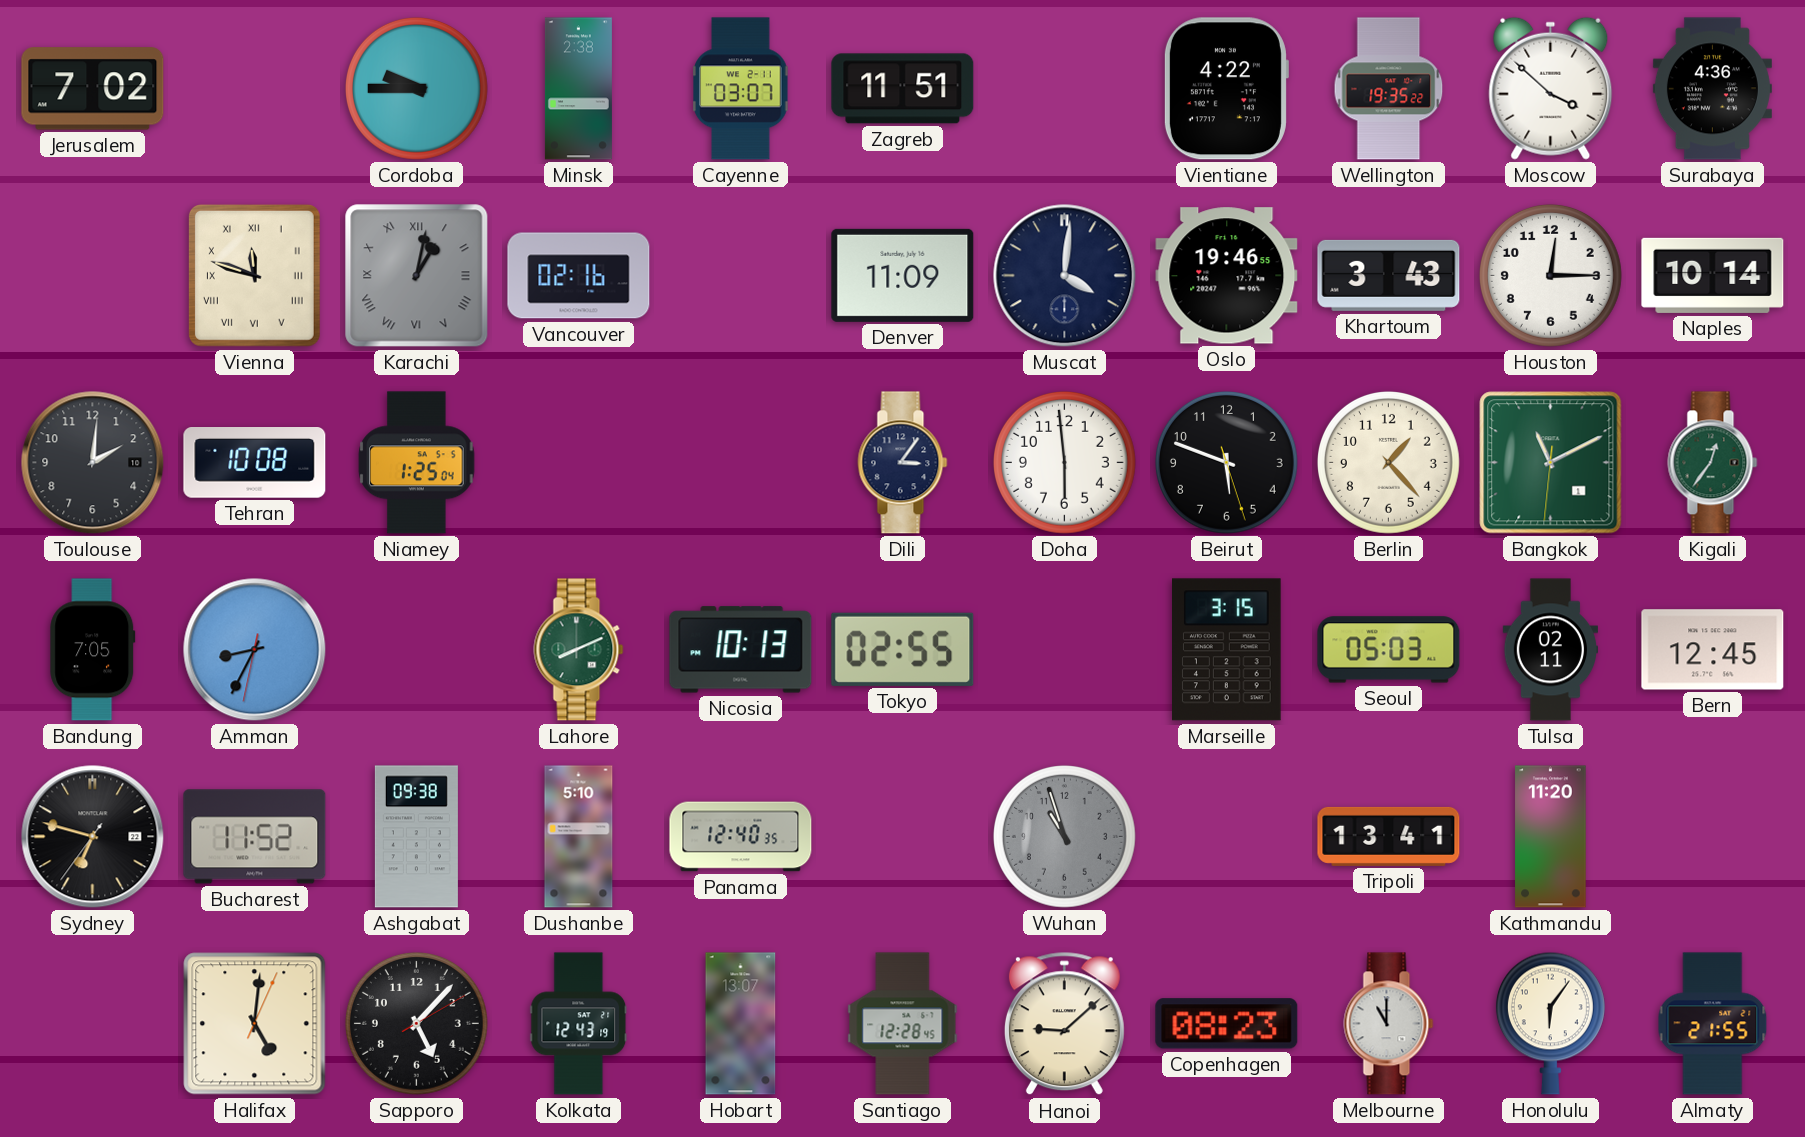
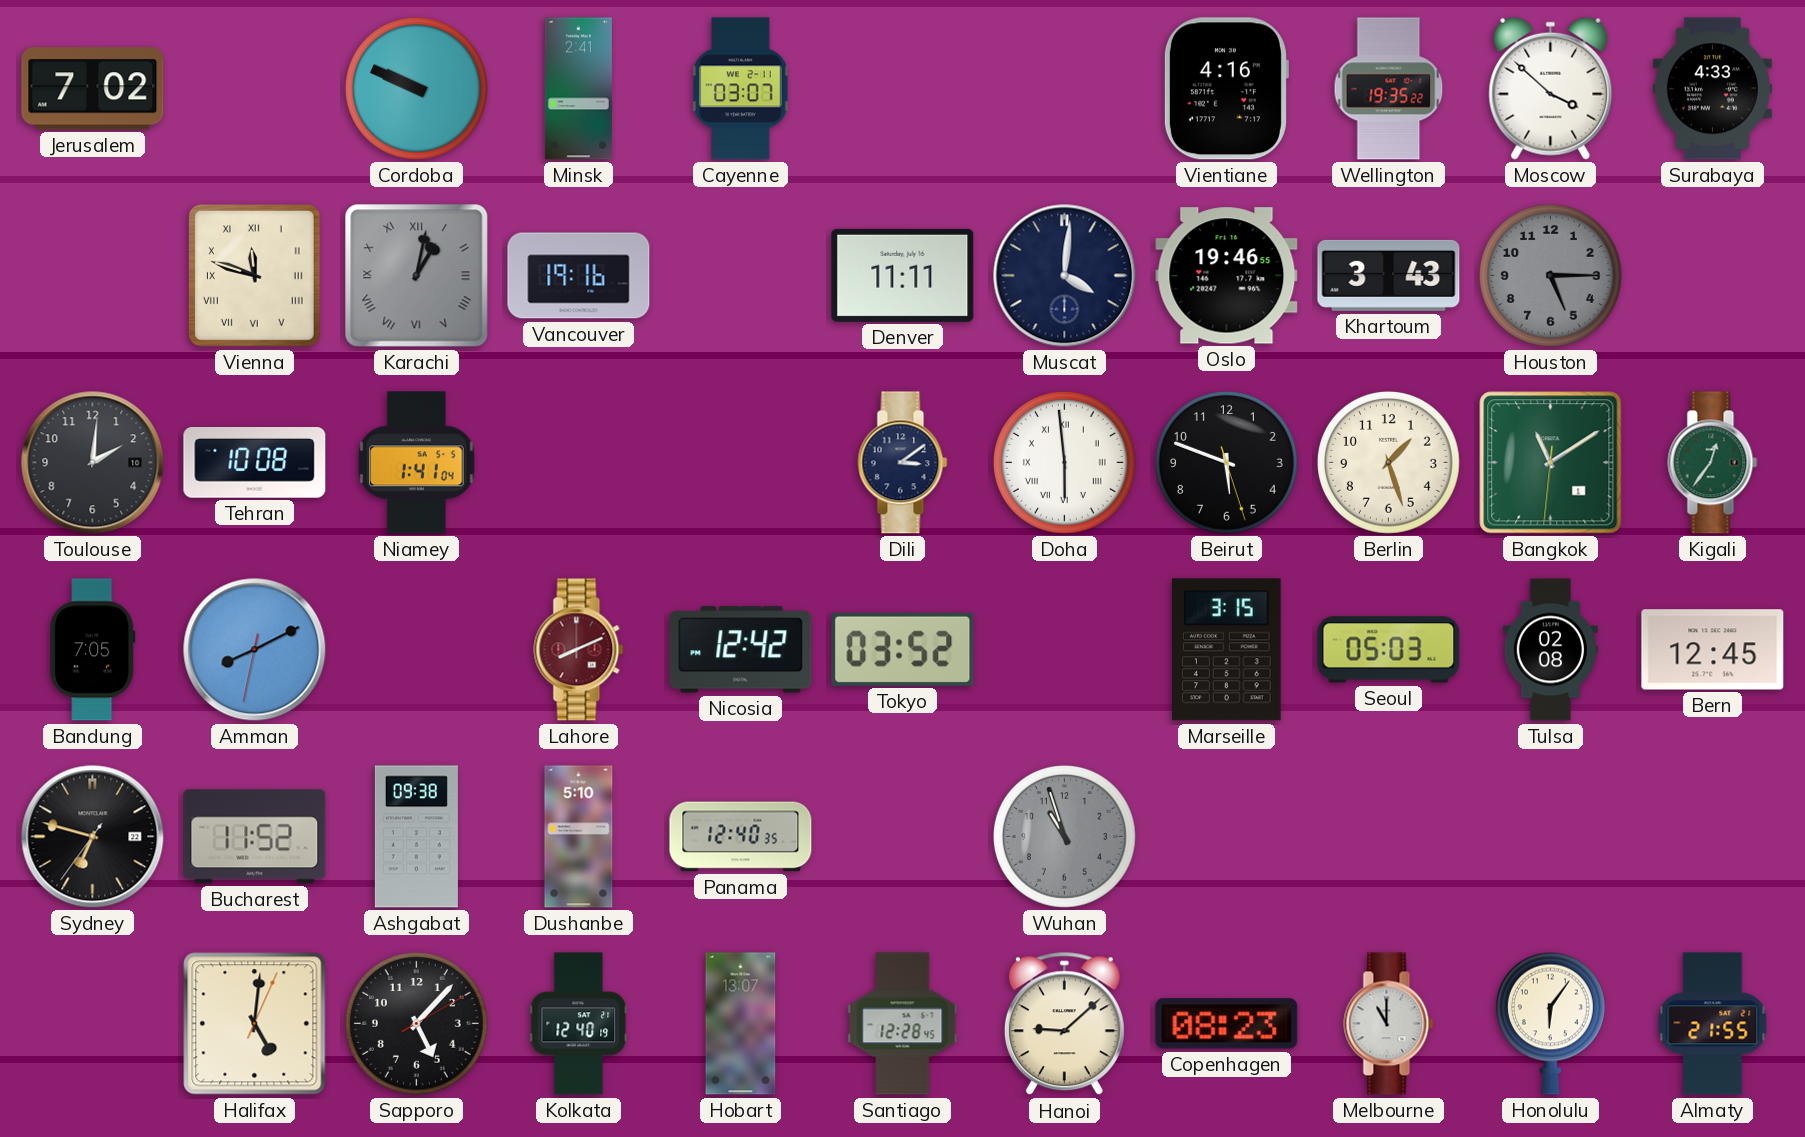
Cordoba: 9:45 -> 9:49 (416, 88)
Minsk: 2:38 -> 2:41 (578, 89)
Zagreb: 11:51 -> none (903, 89)
Vientiane: 4:22 -> 4:16 (1226, 89)
Surabaya: 4:36 -> 4:33 (1712, 89)
Vancouver: 02:16 -> 19:16 (579, 276)
Denver: 11:09 -> 11:11 (903, 275)
Houston: 12:15 -> 5:15 (1550, 275)
Houston dial: white -> grey (1550, 275)
Naples: 10:14 -> none (1713, 275)
Niamey: 1:25 -> 1:41 (417, 463)
Dili: 3:06 -> 3:09 (903, 463)
Doha numerals: Arabic -> Roman (1064, 462)
Berlin: 1:23 -> 1:27 (1388, 462)
Bangkok: 11:10 -> 11:09 (1551, 463)
Amman: 8:34 -> 8:10 (255, 650)
Lahore dial: green -> burgundy (579, 650)
Nicosia: 10:13 -> 12:42 (741, 650)
Tokyo: 02:55 -> 03:52 (903, 649)
Tulsa: 02:11 -> 02:08 (1551, 650)
Tripoli: 13:41 -> none (1389, 836)
Kathmandu: 11:20 -> none (1551, 837)
Kolkata: 12:43 -> 12:40 (579, 1024)
